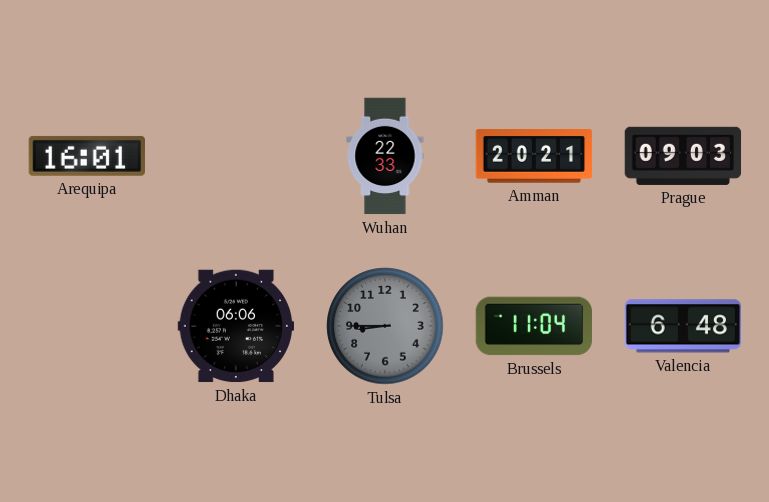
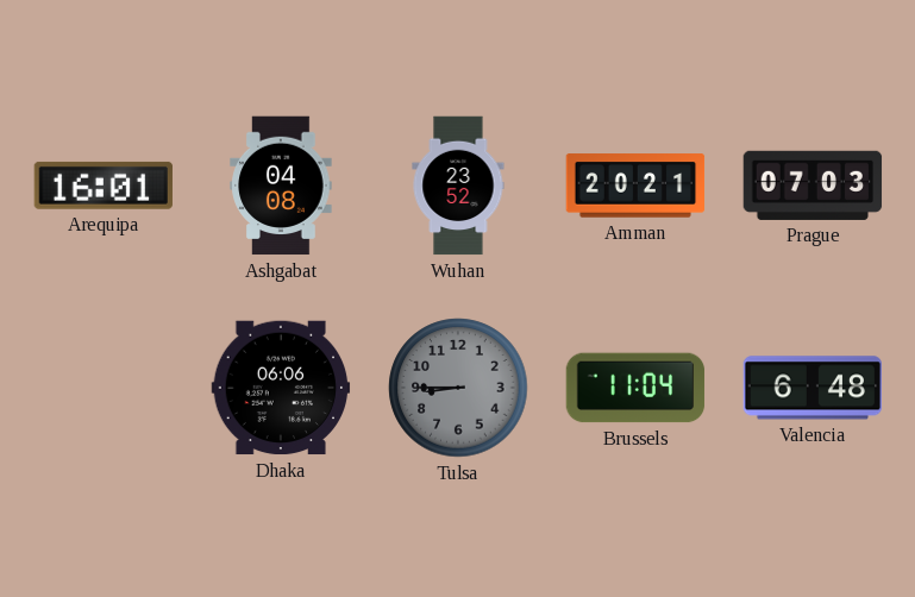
Ashgabat: none -> 04:08 (281, 186)
Wuhan: 22:33 -> 23:52 (458, 186)
Prague: 09:03 -> 07:03 (813, 186)
